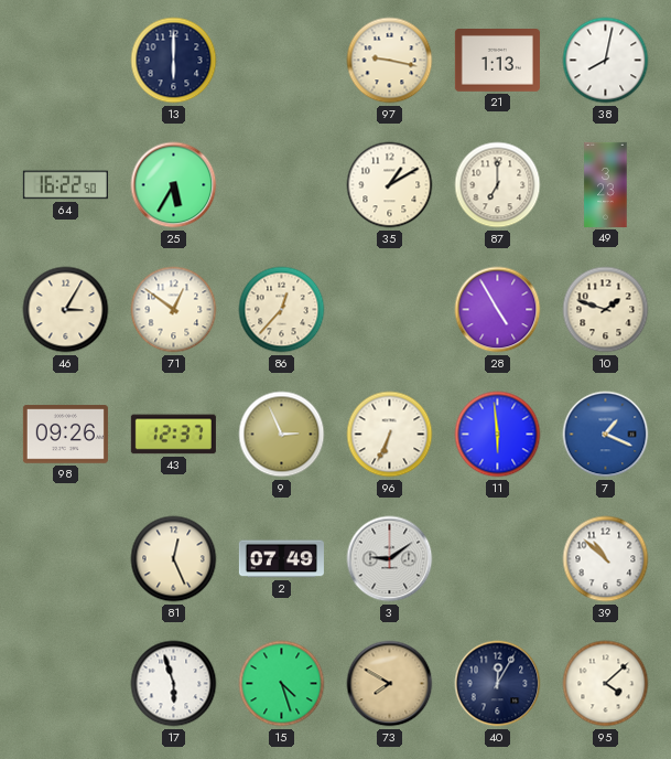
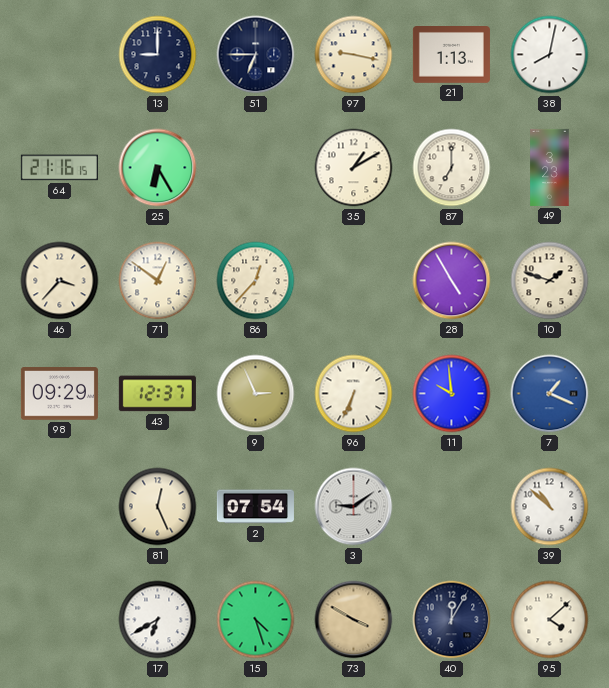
13: 6:00 -> 9:00 (158, 55)
51: none -> 6:45 (256, 55)
64: 16:22 -> 21:16 (59, 168)
25: 5:35 -> 6:25 (158, 168)
46: 3:05 -> 3:37 (60, 281)
98: 09:26 -> 09:29 (59, 394)
11: 5:59 -> 9:59 (452, 394)
2: 07:49 -> 07:54 (255, 507)
17: 5:57 -> 6:40 (158, 620)
73: 7:50 -> 3:50 (354, 620)
